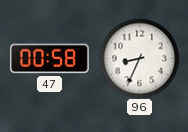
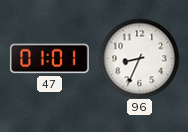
47: 00:58 -> 01:01 (49, 59)
